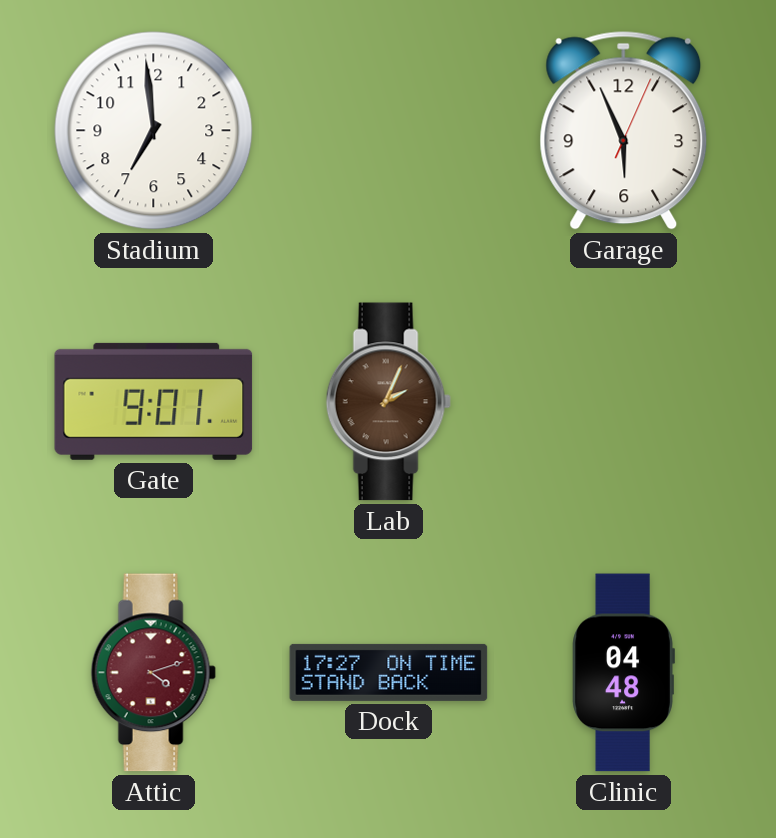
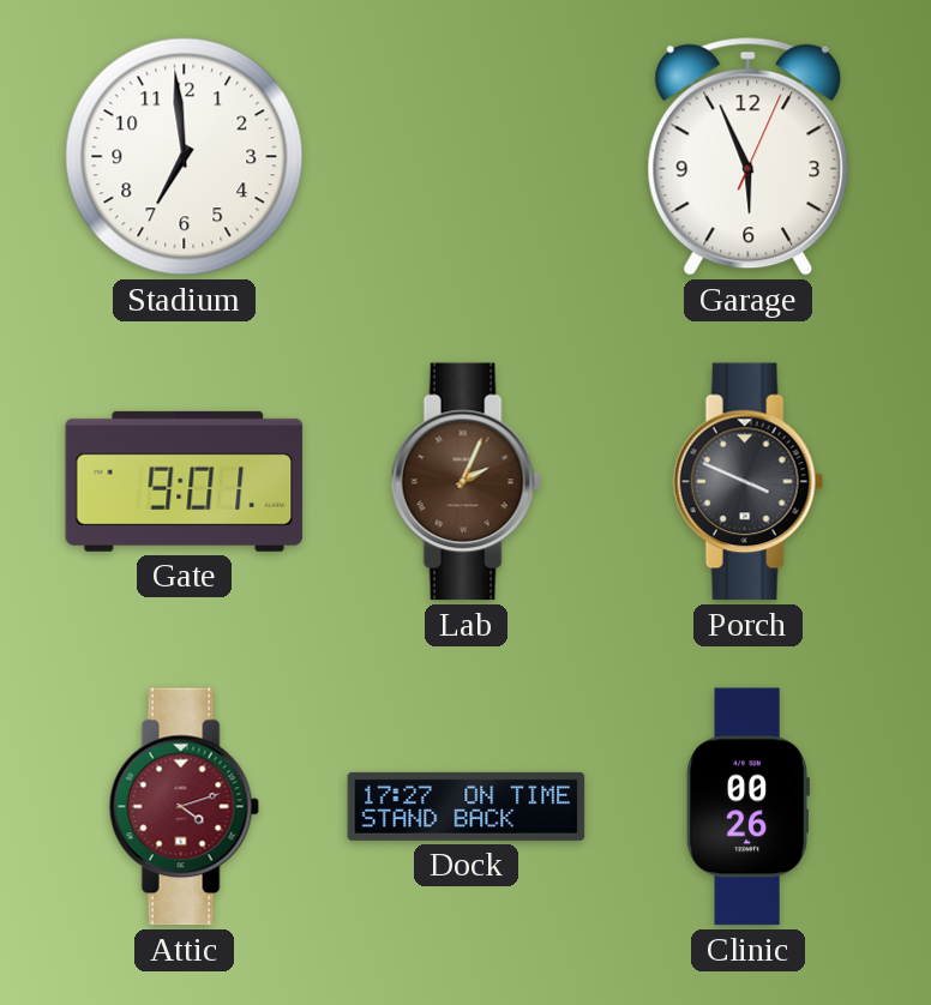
Porch: none -> 3:49 (747, 482)
Clinic: 04:48 -> 00:26 (747, 807)
